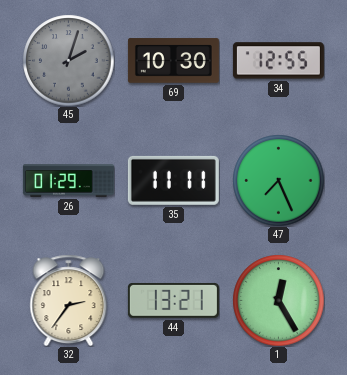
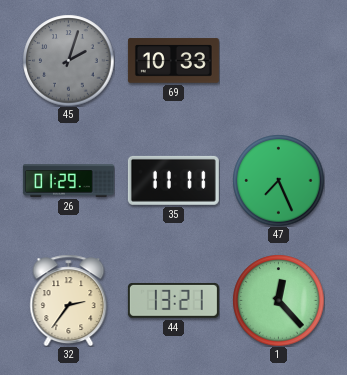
69: 10:30 -> 10:33 (173, 61)
34: 12:55 -> none (278, 61)
1: 12:25 -> 12:23 (278, 300)
